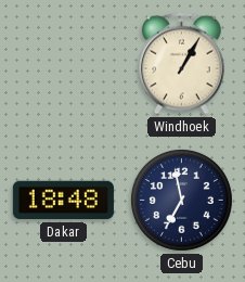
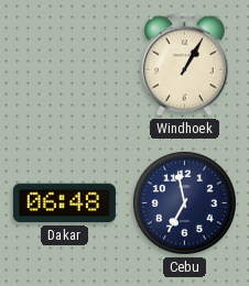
Dakar: 18:48 -> 06:48 (64, 204)
